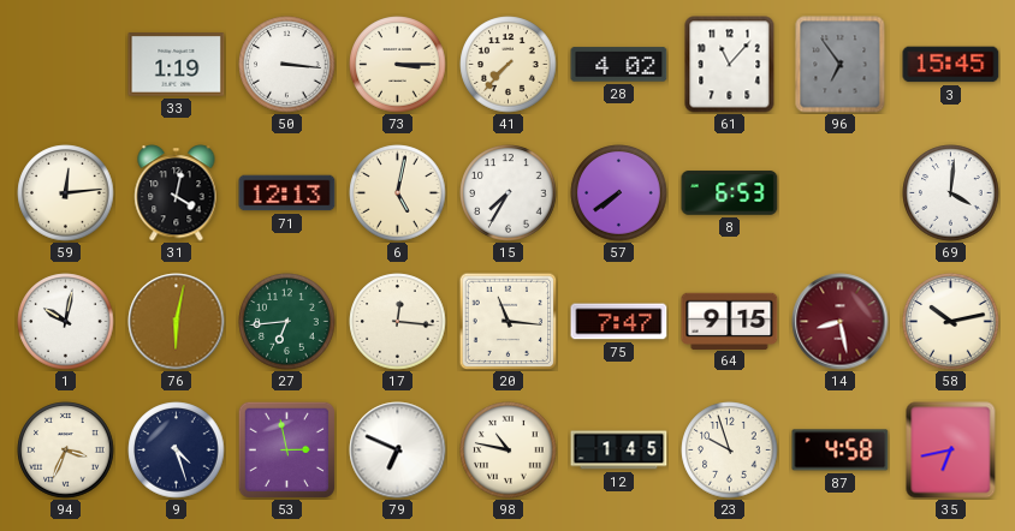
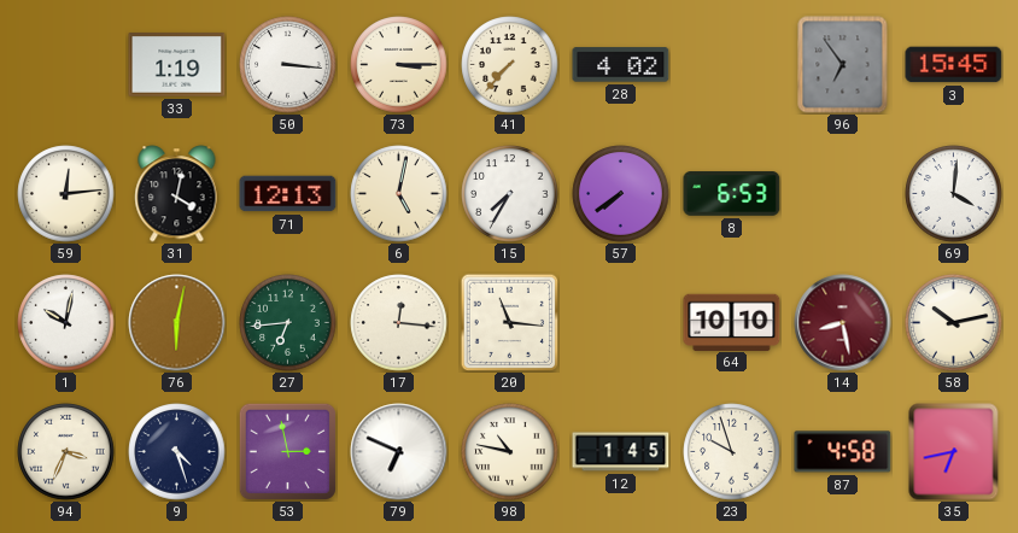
61: 11:07 -> none (730, 65)
75: 7:47 -> none (619, 322)
64: 9:15 -> 10:10 (732, 322)
